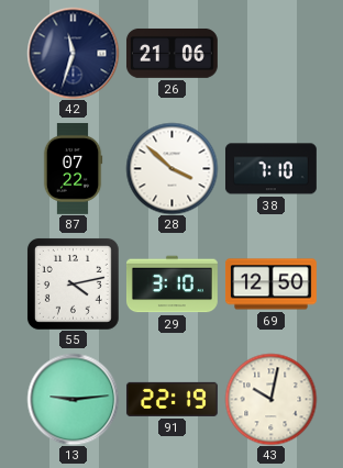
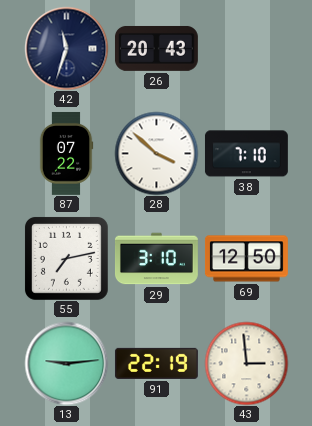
26: 21:06 -> 20:43 (156, 48)
55: 4:13 -> 7:13 (66, 258)
43: 10:02 -> 2:59 (246, 363)
